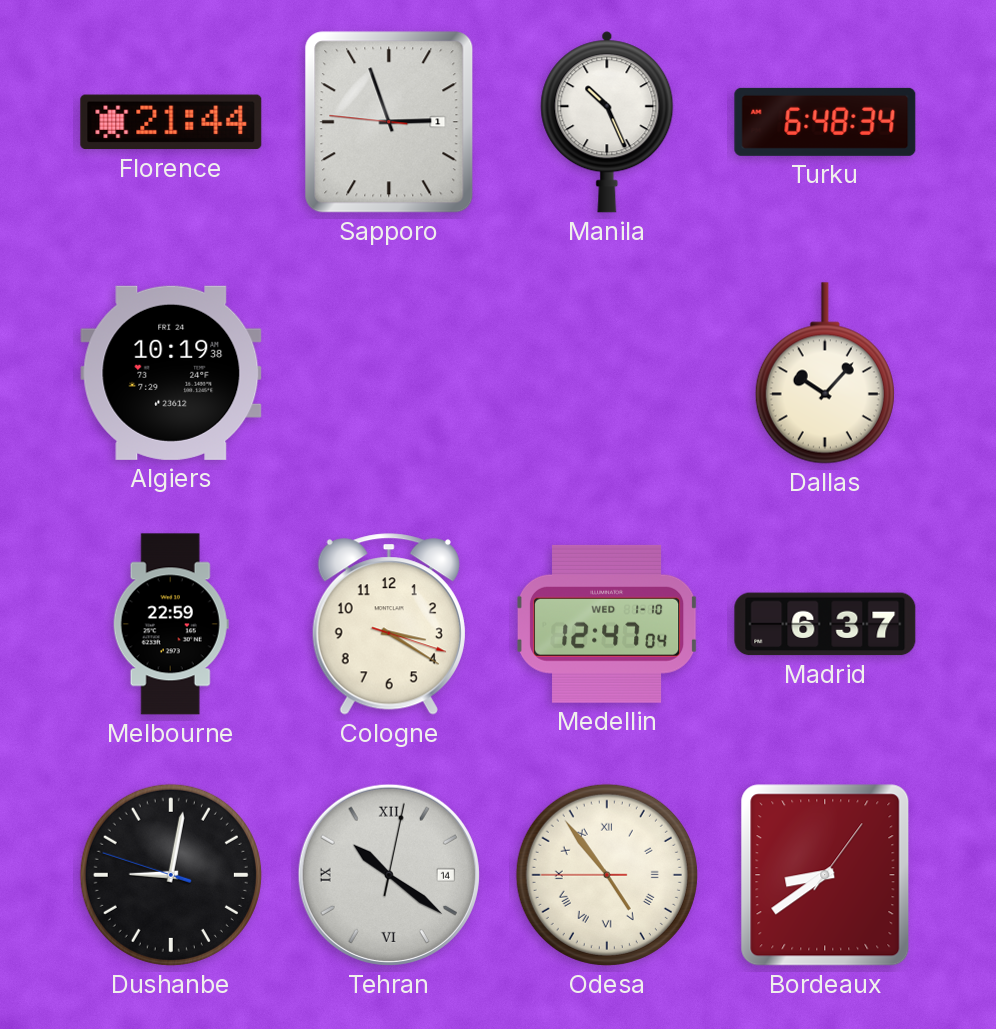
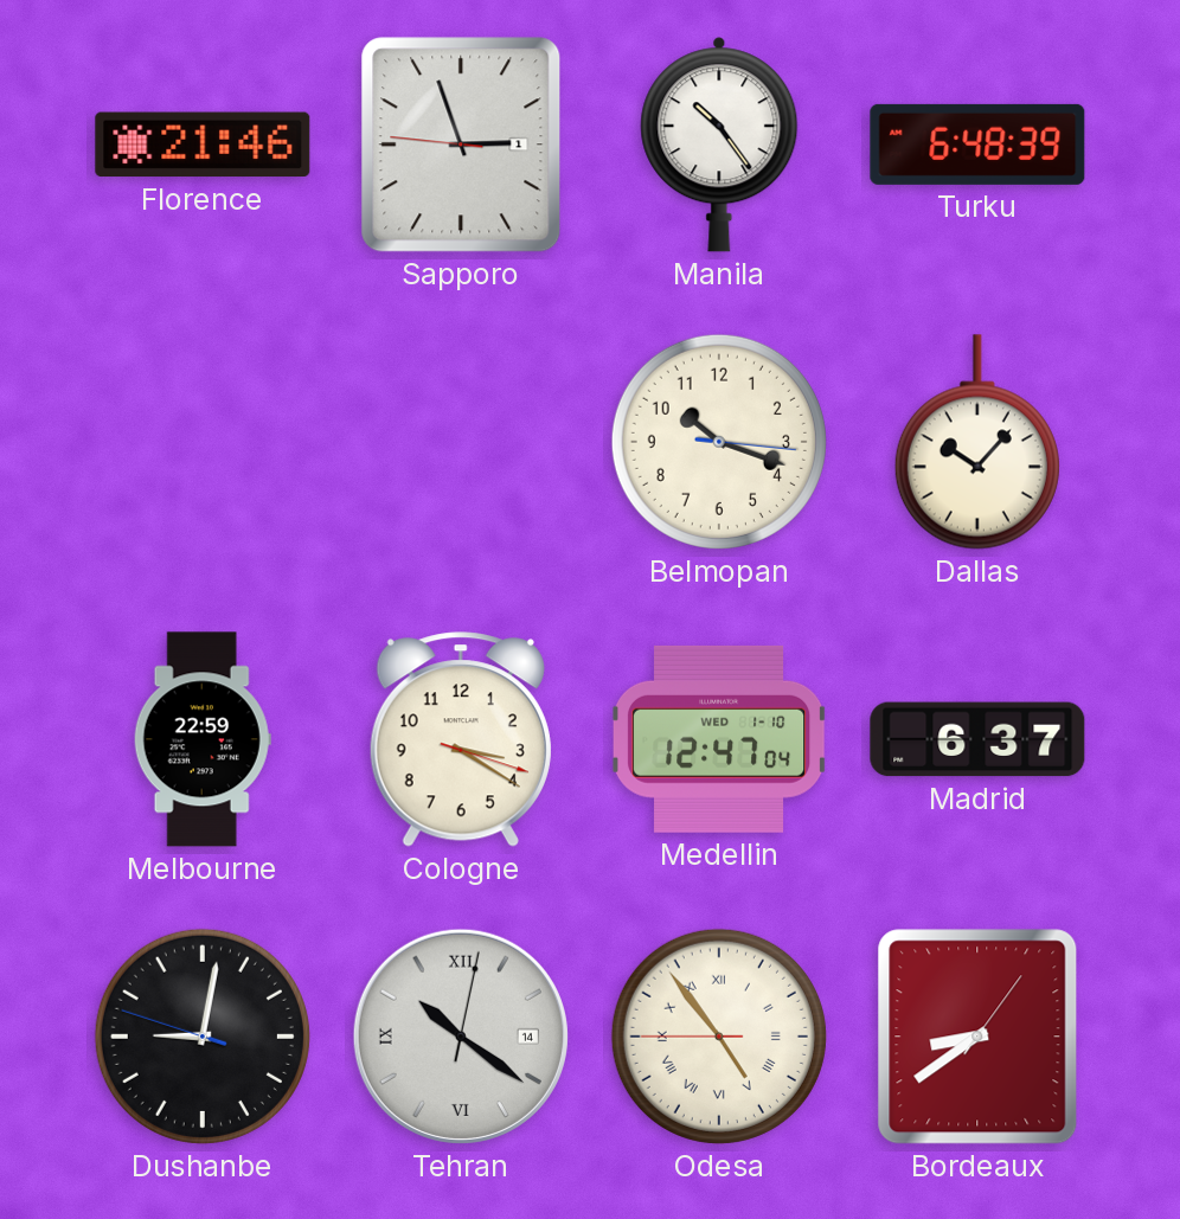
Florence: 21:44 -> 21:46 (203, 145)
Manila: 10:26 -> 10:24 (719, 145)
Turku: 6:48:34 -> 6:48:39 (977, 145)
Algiers: 10:19 -> none (171, 373)
Belmopan: none -> 10:18 (719, 442)
